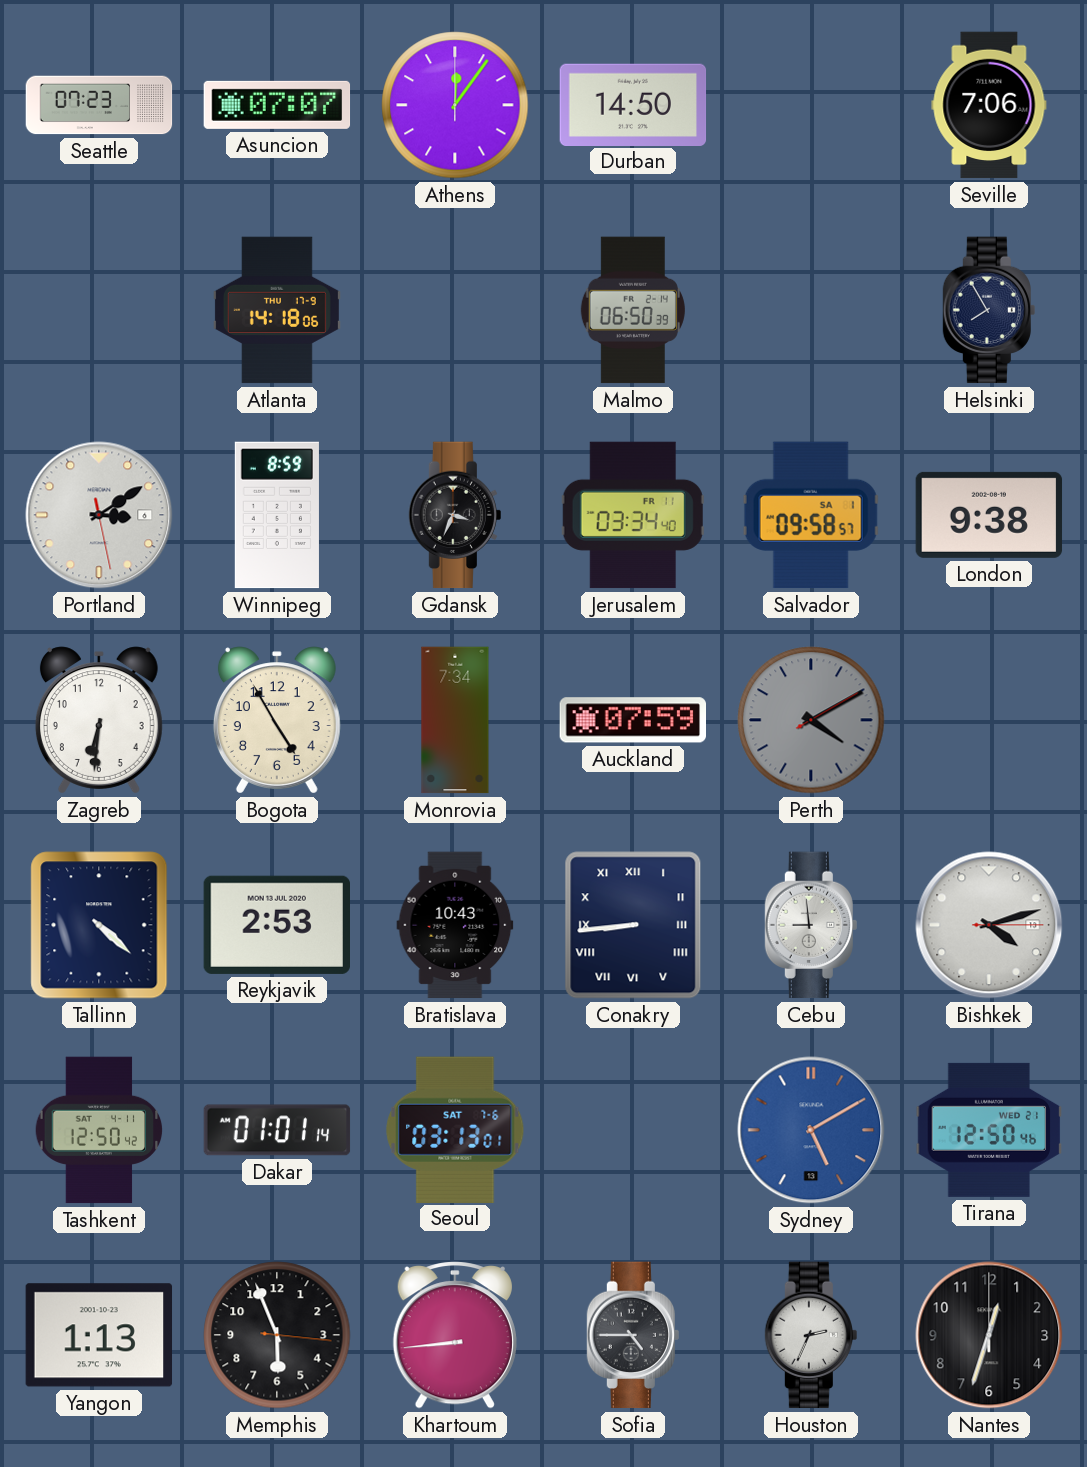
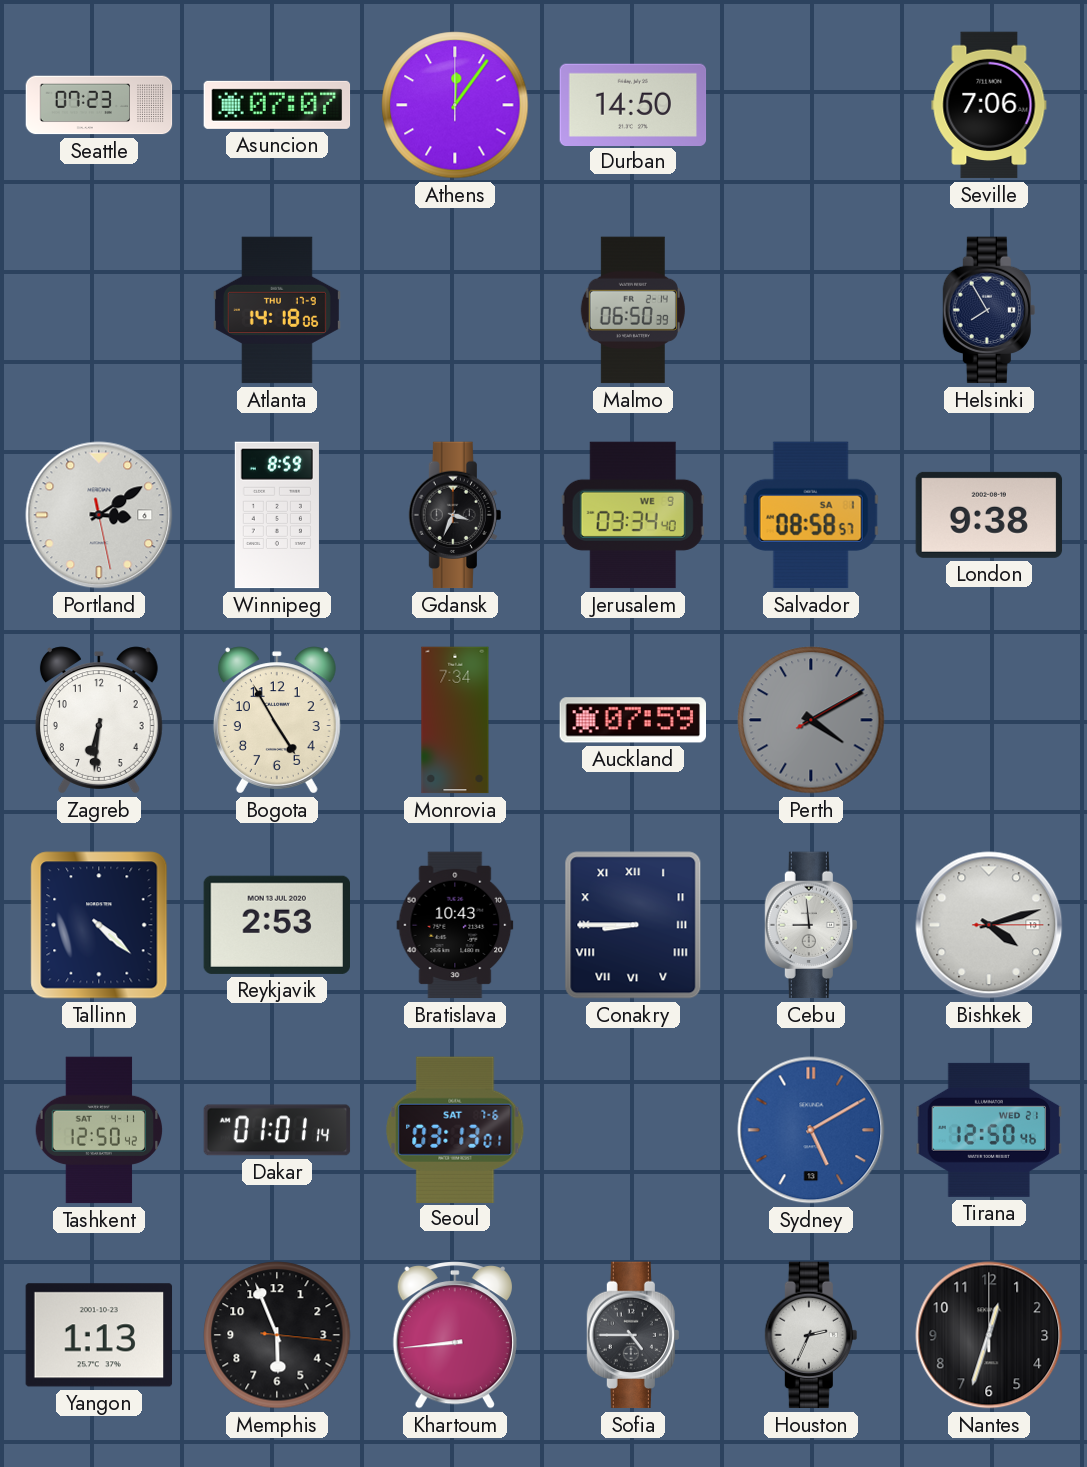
Jerusalem date: FR 11 -> WE 9 (633, 515)
Salvador: 09:58 -> 08:58 (811, 515)
Conakry: 8:44 -> 8:45 (633, 925)
